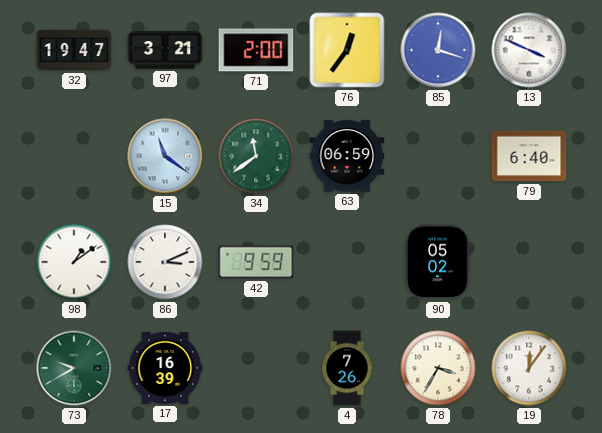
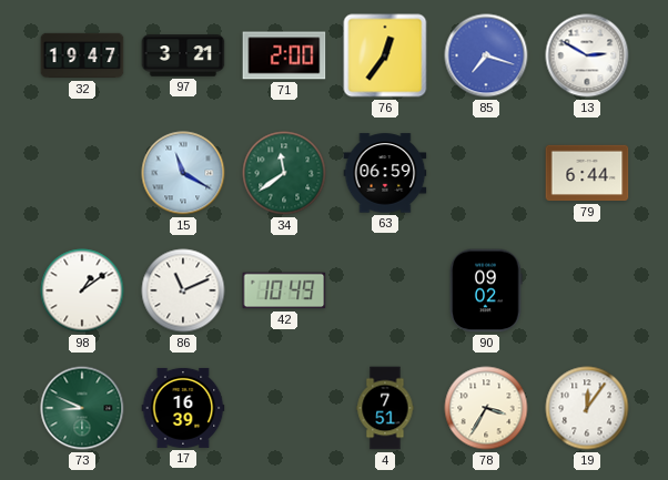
85: 12:18 -> 7:18 (486, 55)
13: 3:49 -> 2:50 (587, 55)
15: 11:21 -> 11:20 (183, 173)
79: 6:40 -> 6:44 (587, 173)
86: 3:11 -> 11:11 (183, 290)
42: 9:59 -> 10:49 (284, 290)
90: 05:02 -> 09:02 (486, 290)
73: 9:40 -> 8:49 (82, 408)
4: 7:26 -> 7:51 (385, 408)
